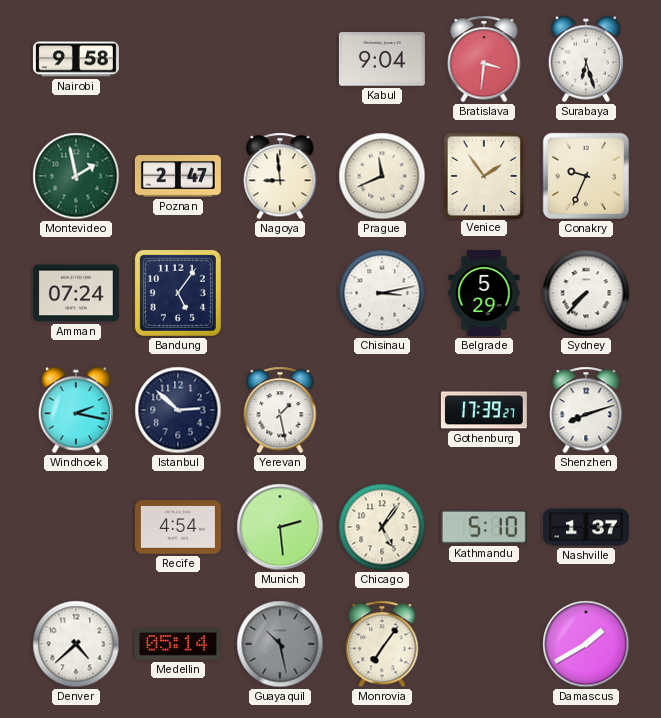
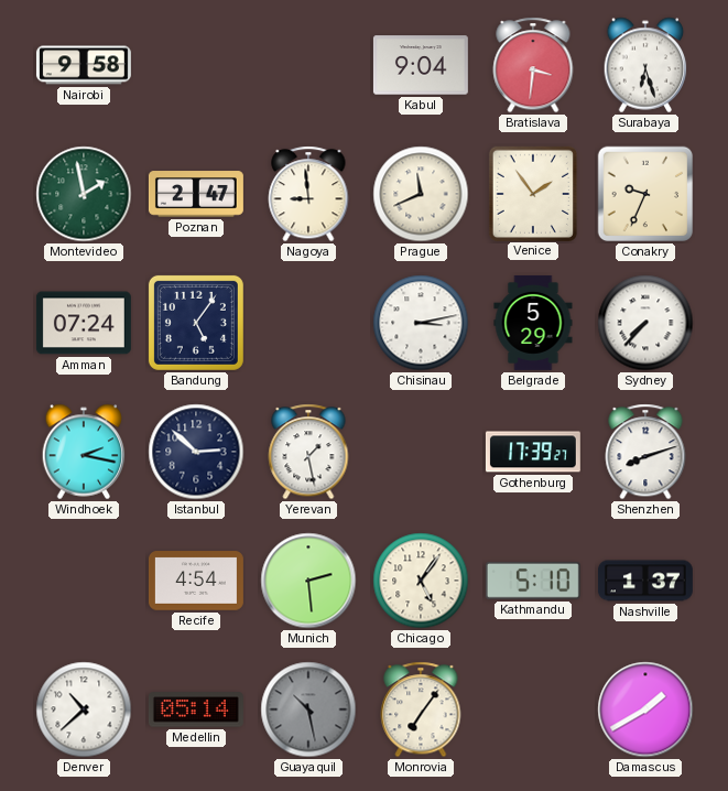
Denver: 4:38 -> 10:38 (84, 709)
